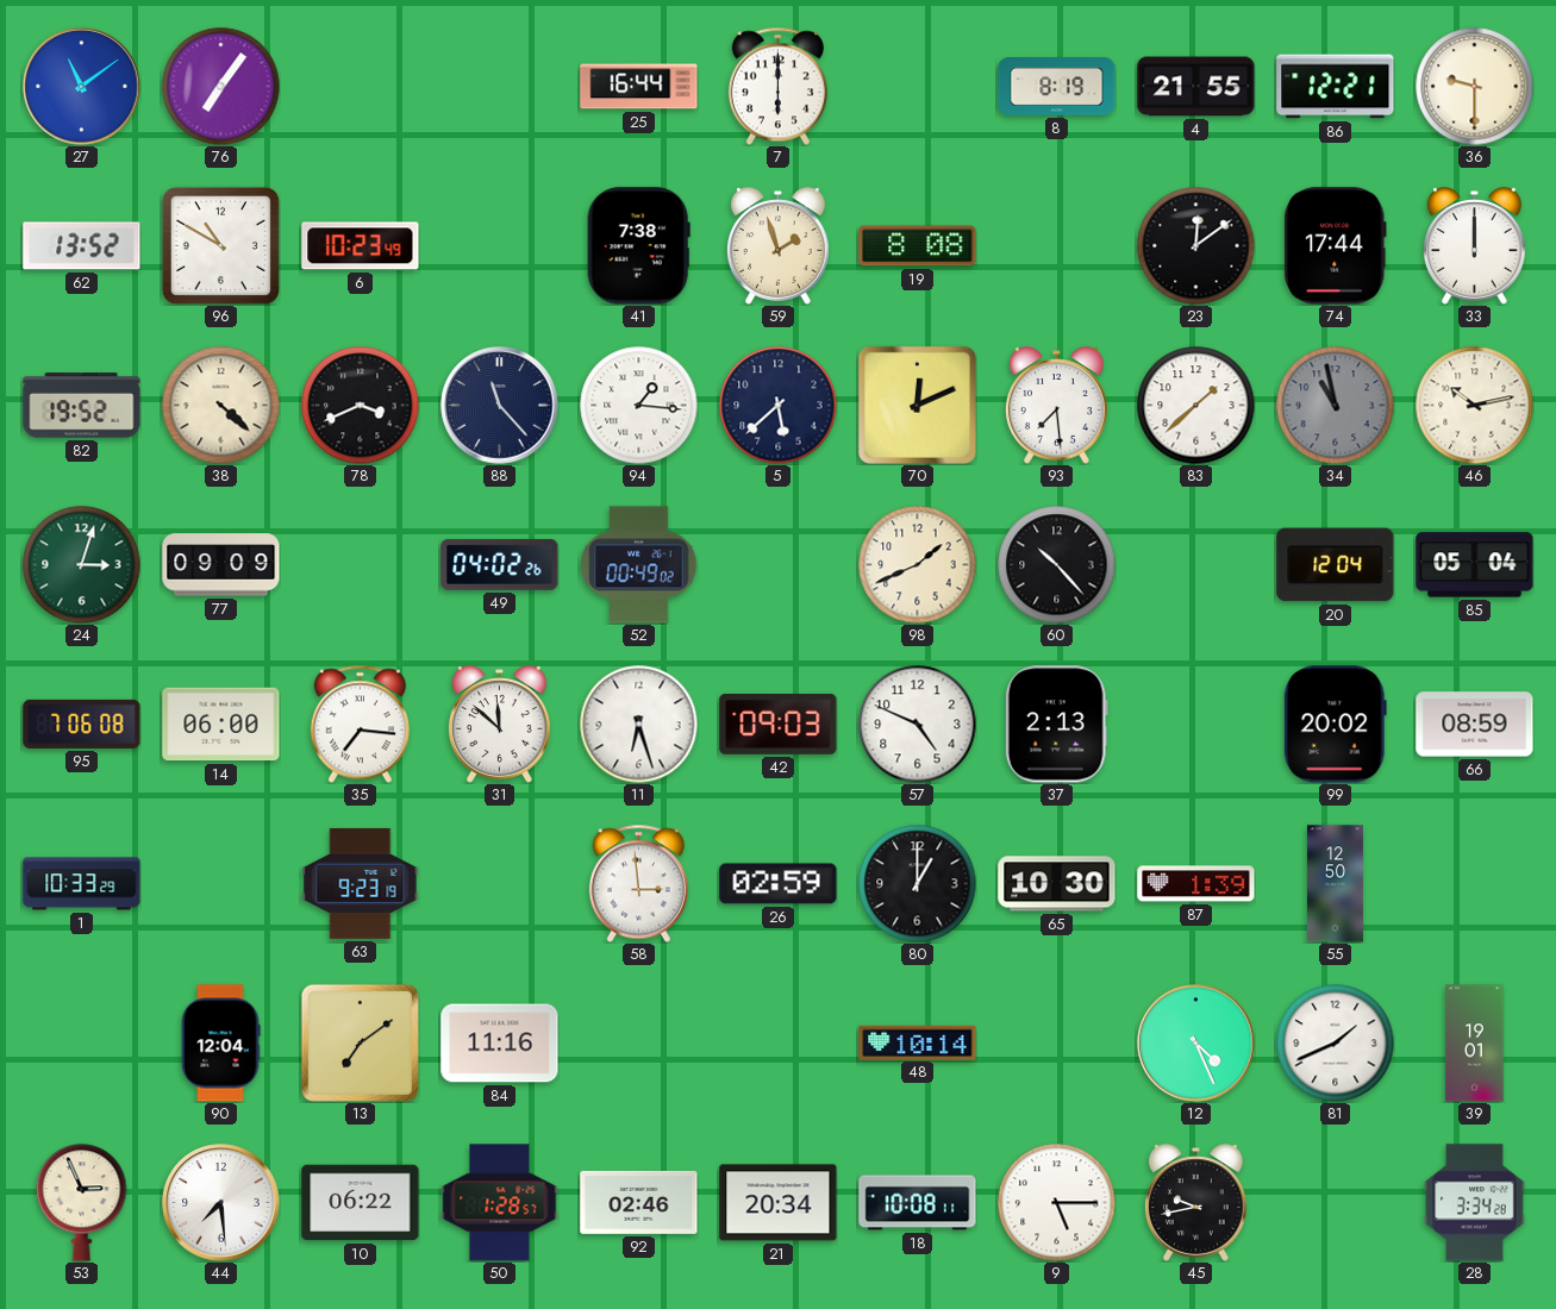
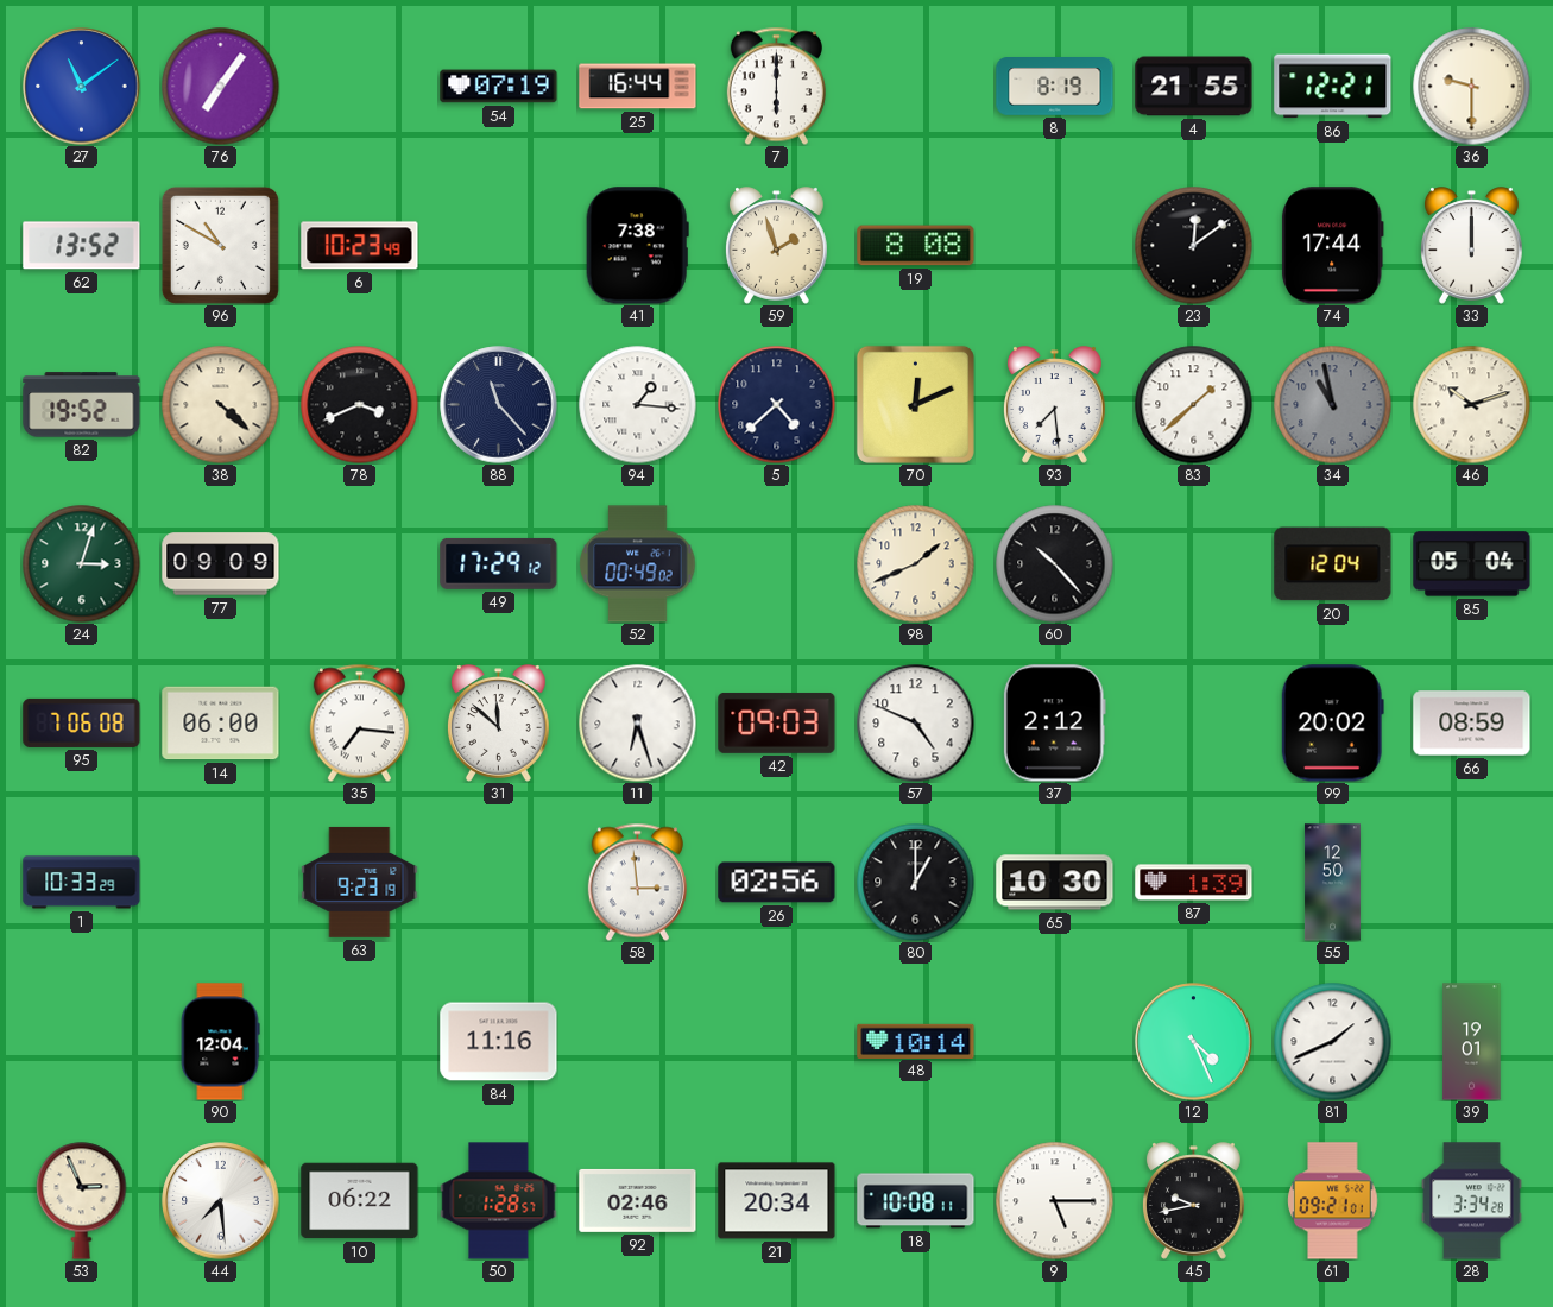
54: none -> 07:19 (499, 87)
5: 5:38 -> 4:38 (777, 405)
46: 10:13 -> 10:12 (1472, 405)
49: 04:02 -> 17:29 (499, 563)
37: 2:13 -> 2:12 (1054, 724)
26: 02:59 -> 02:56 (777, 883)
13: 7:09 -> none (360, 1042)
61: none -> 09:21 (1333, 1201)
